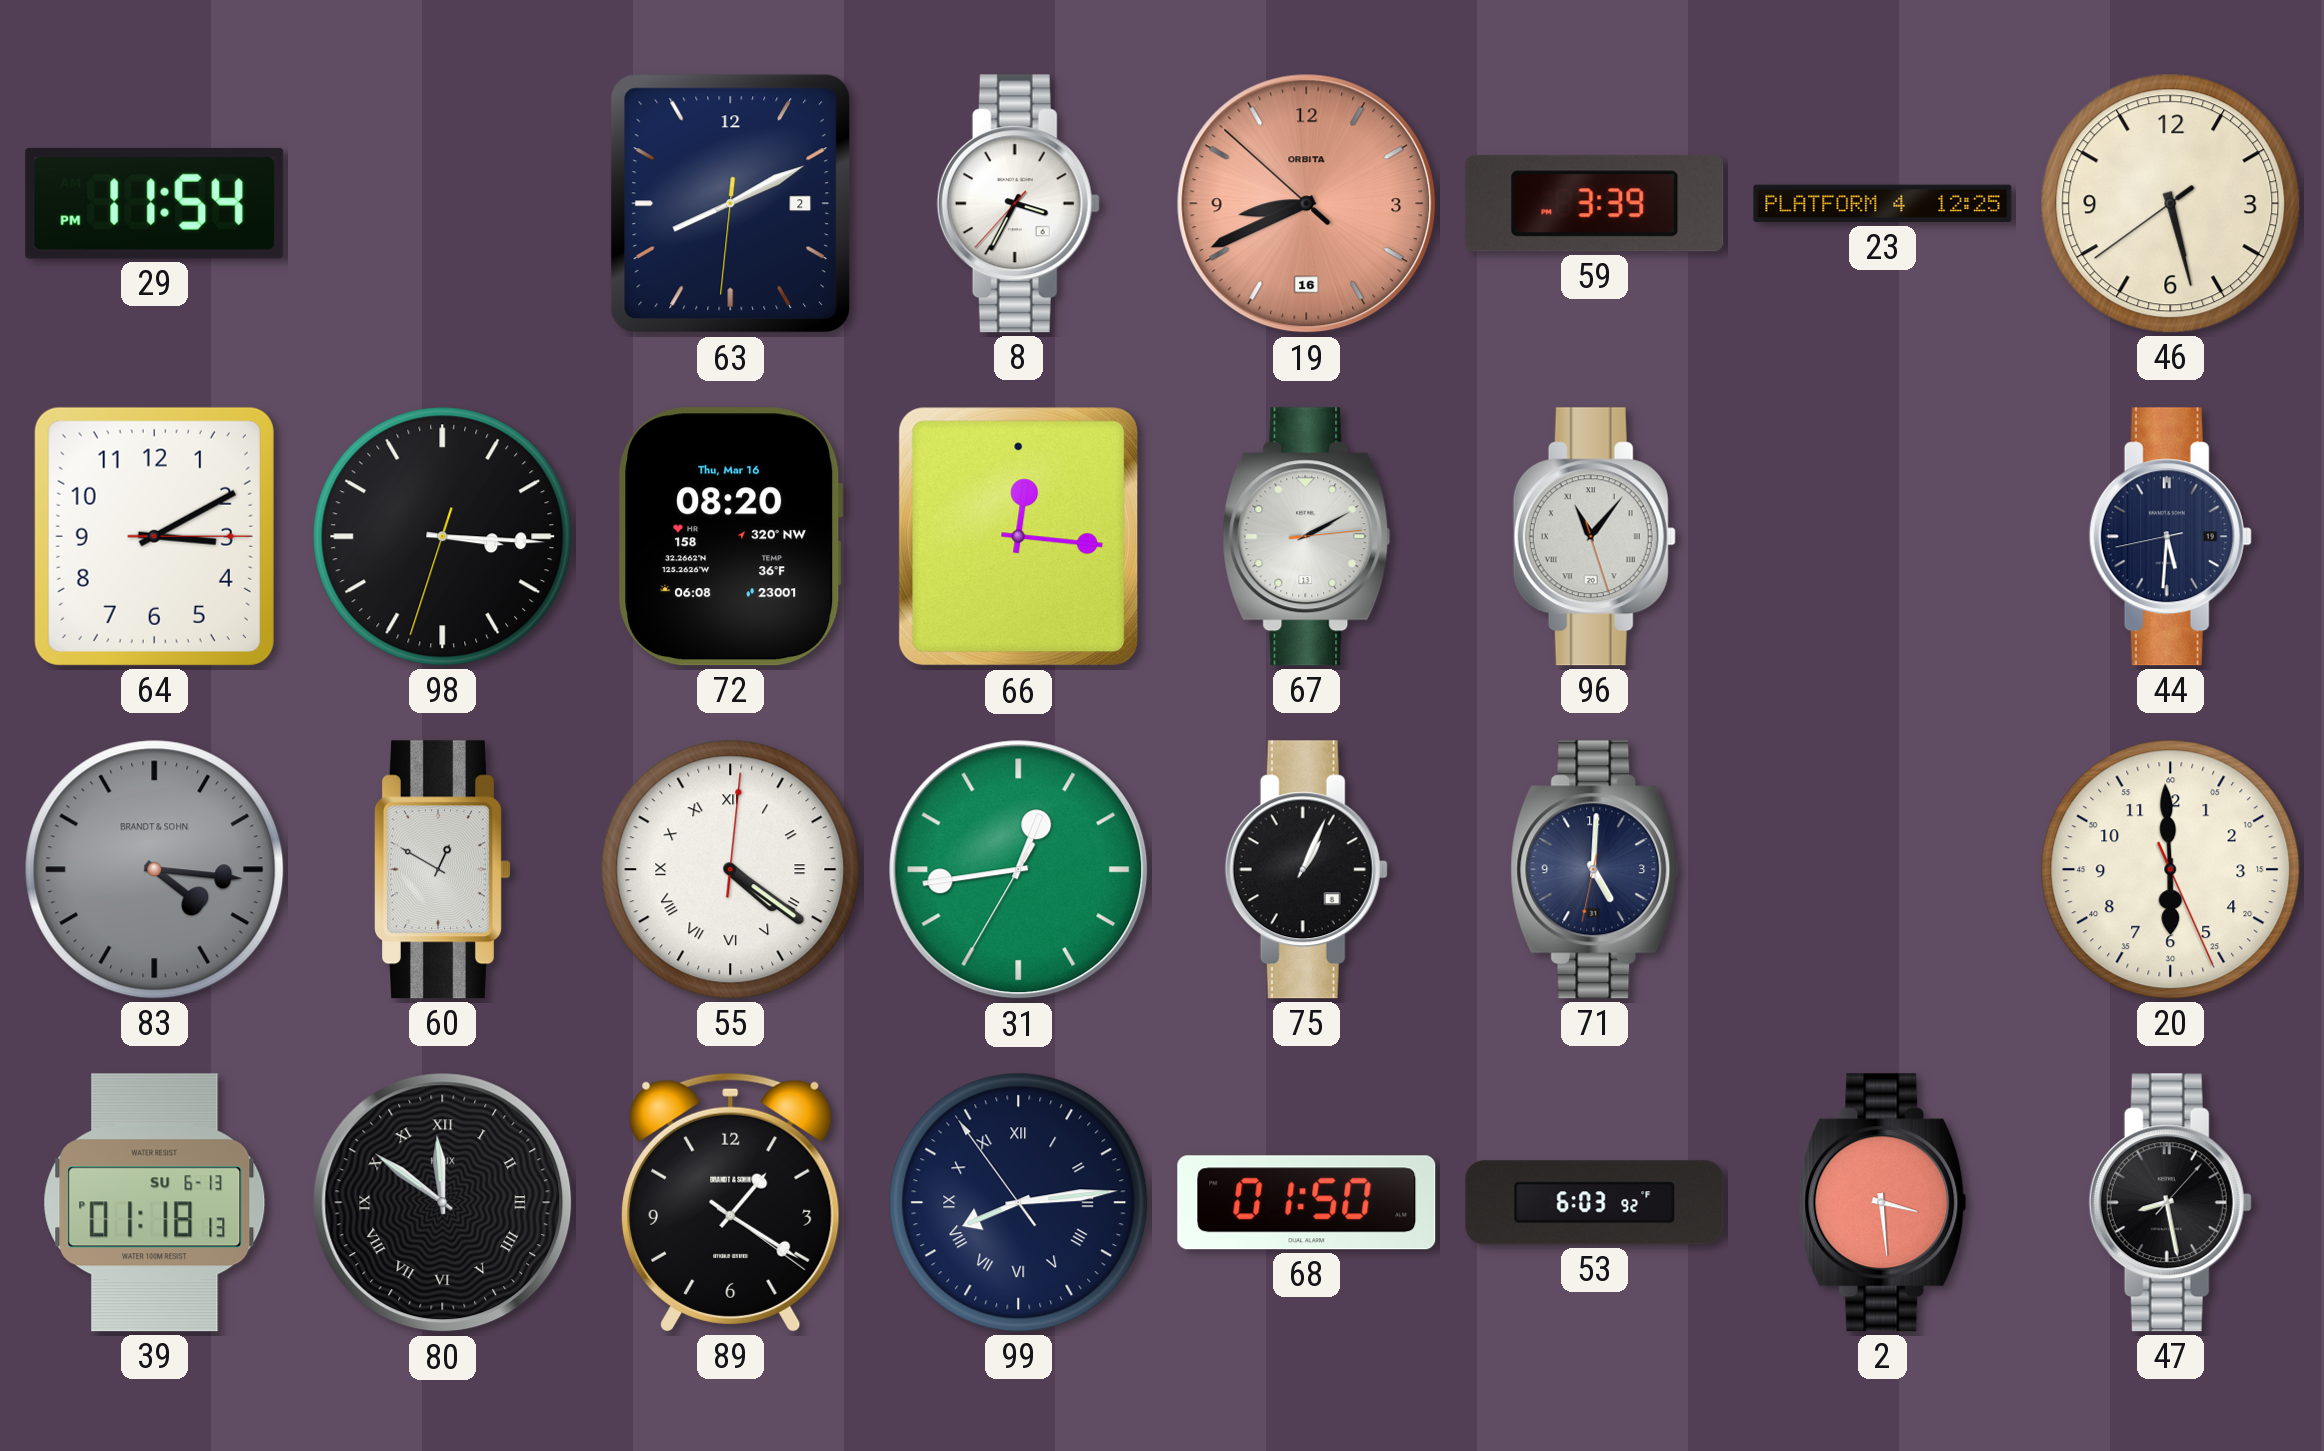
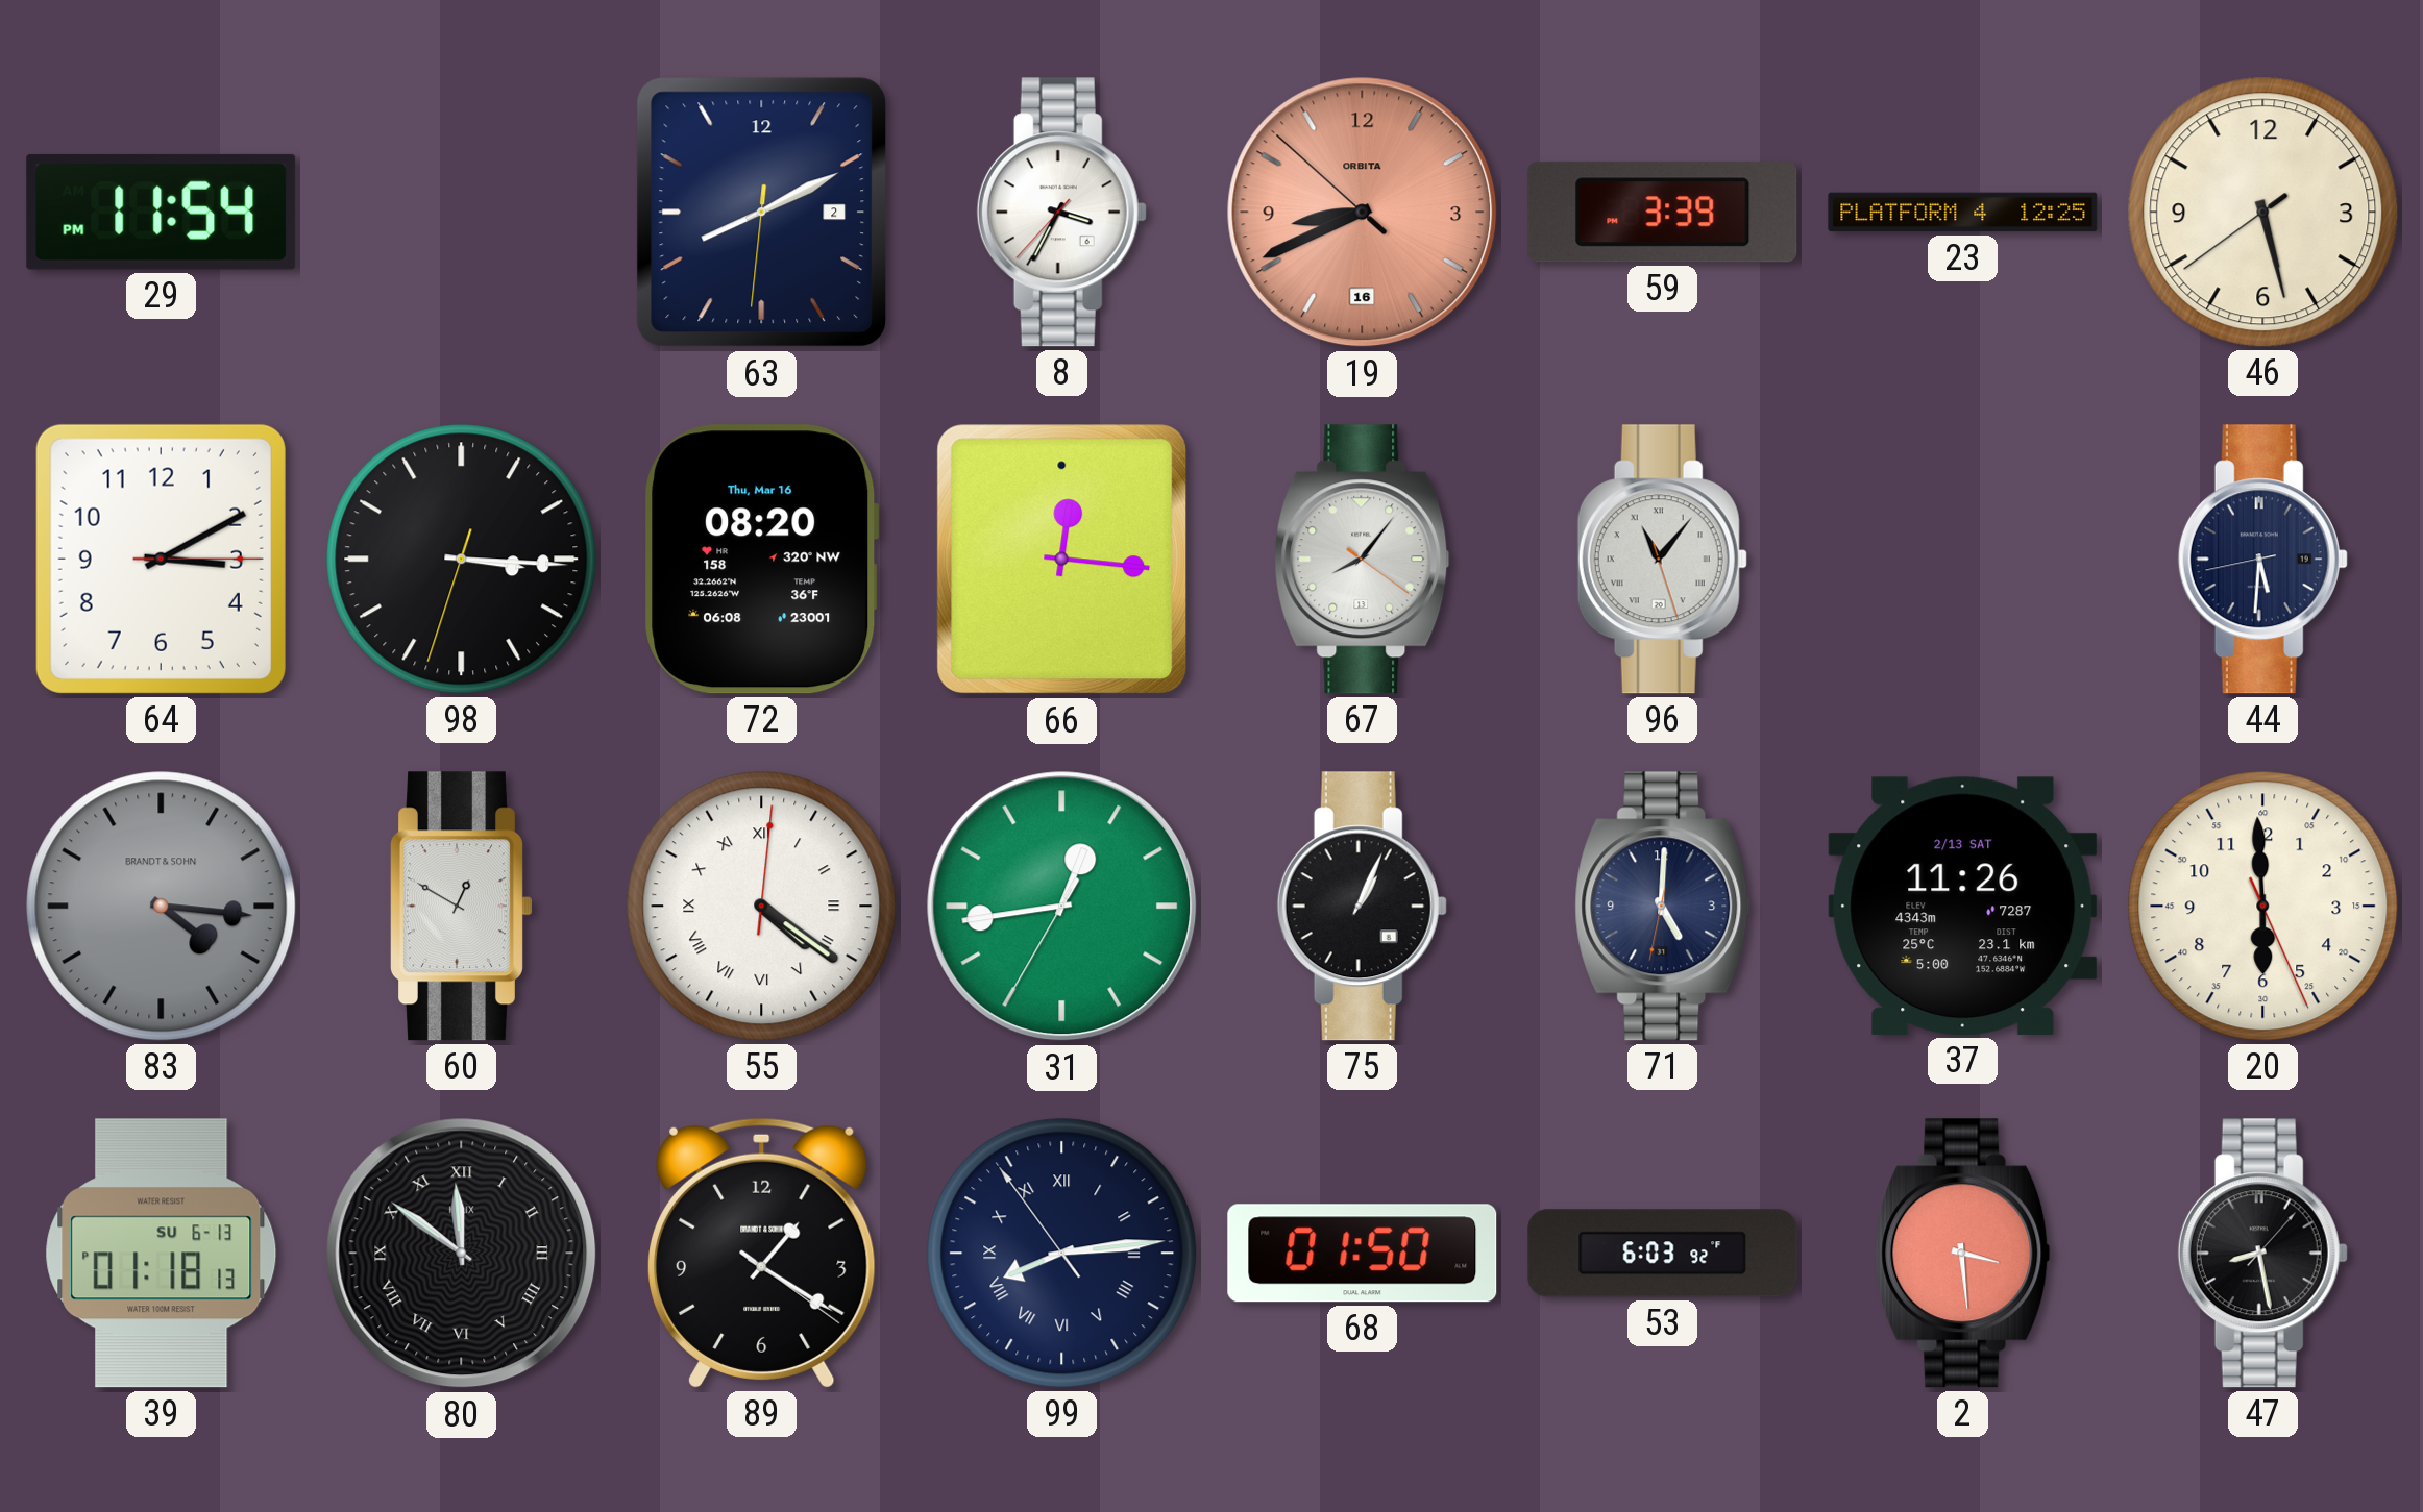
67: 2:10 -> 8:06 (1363, 560)
37: none -> 11:26 (1963, 906)
